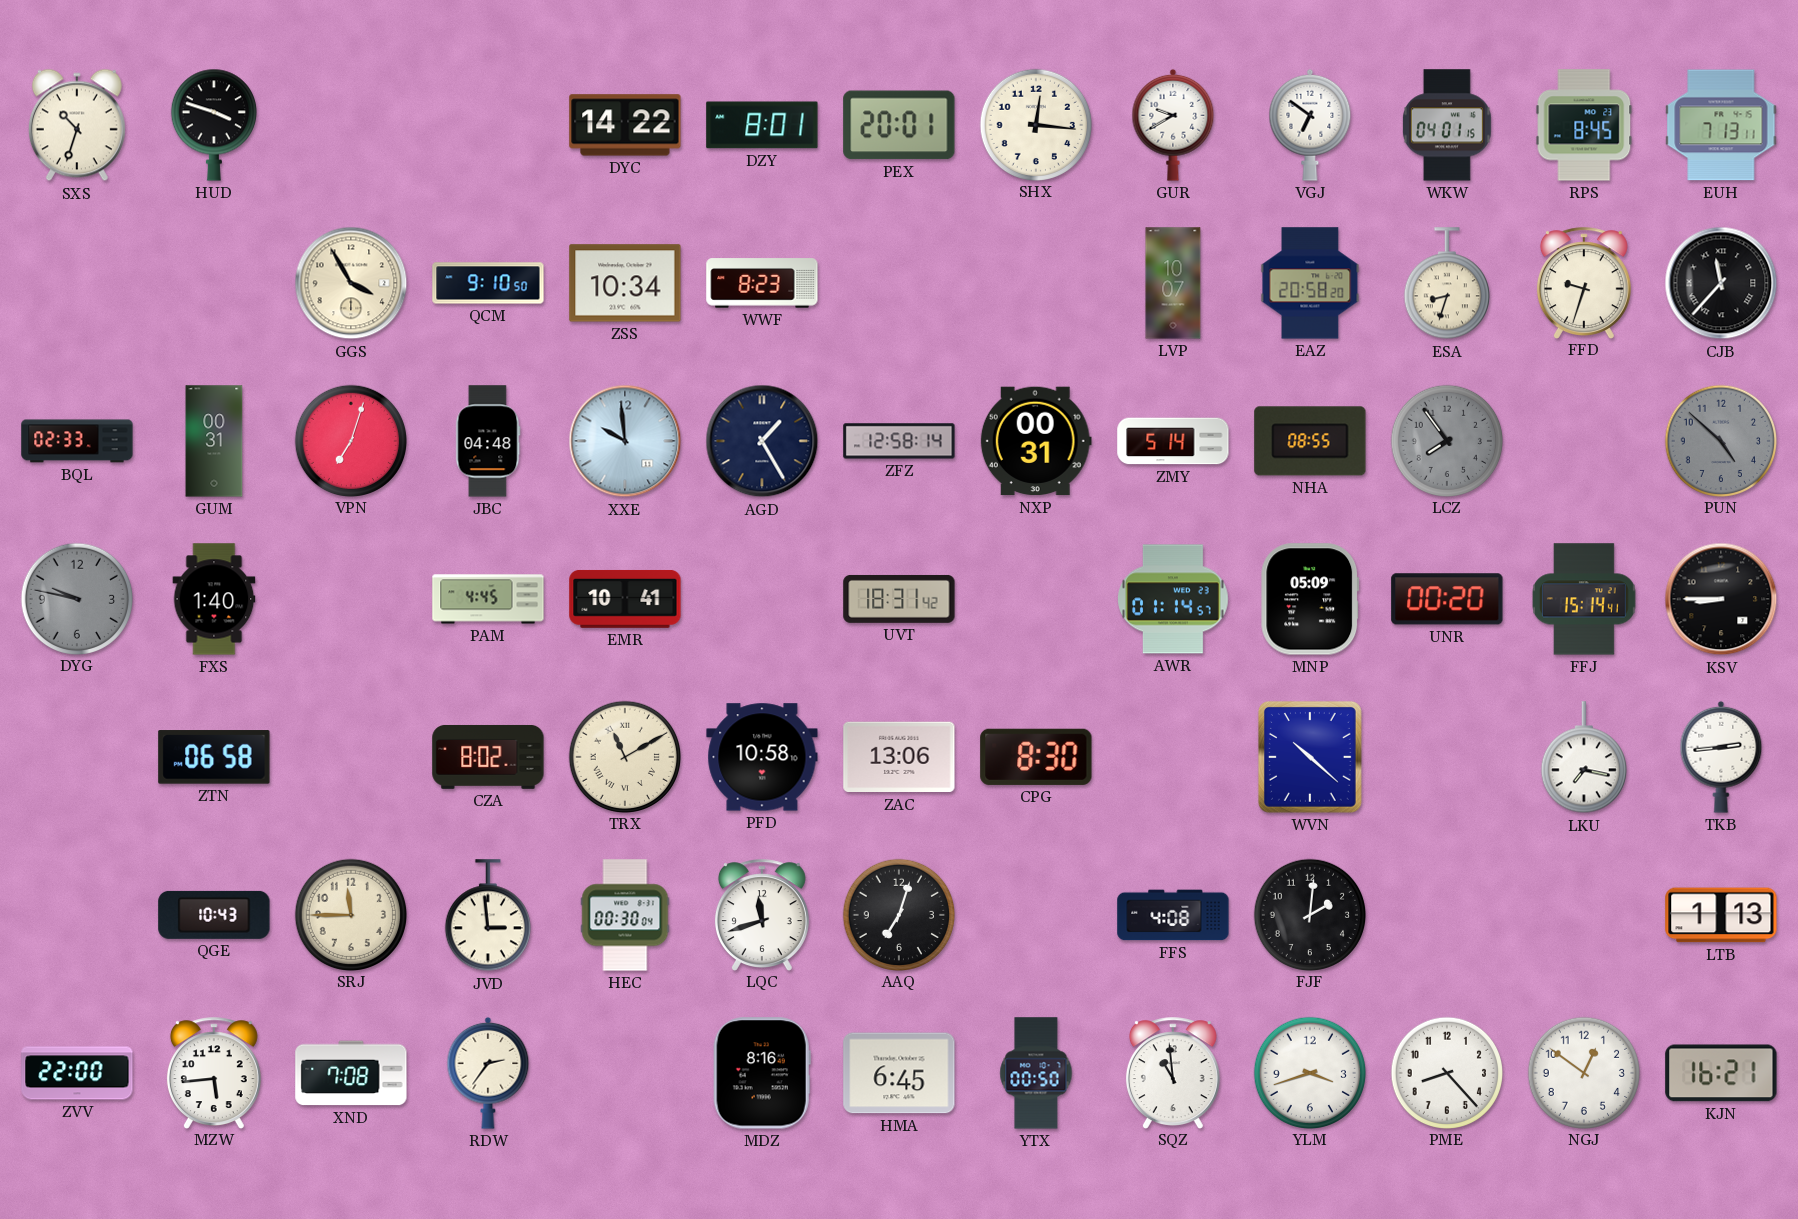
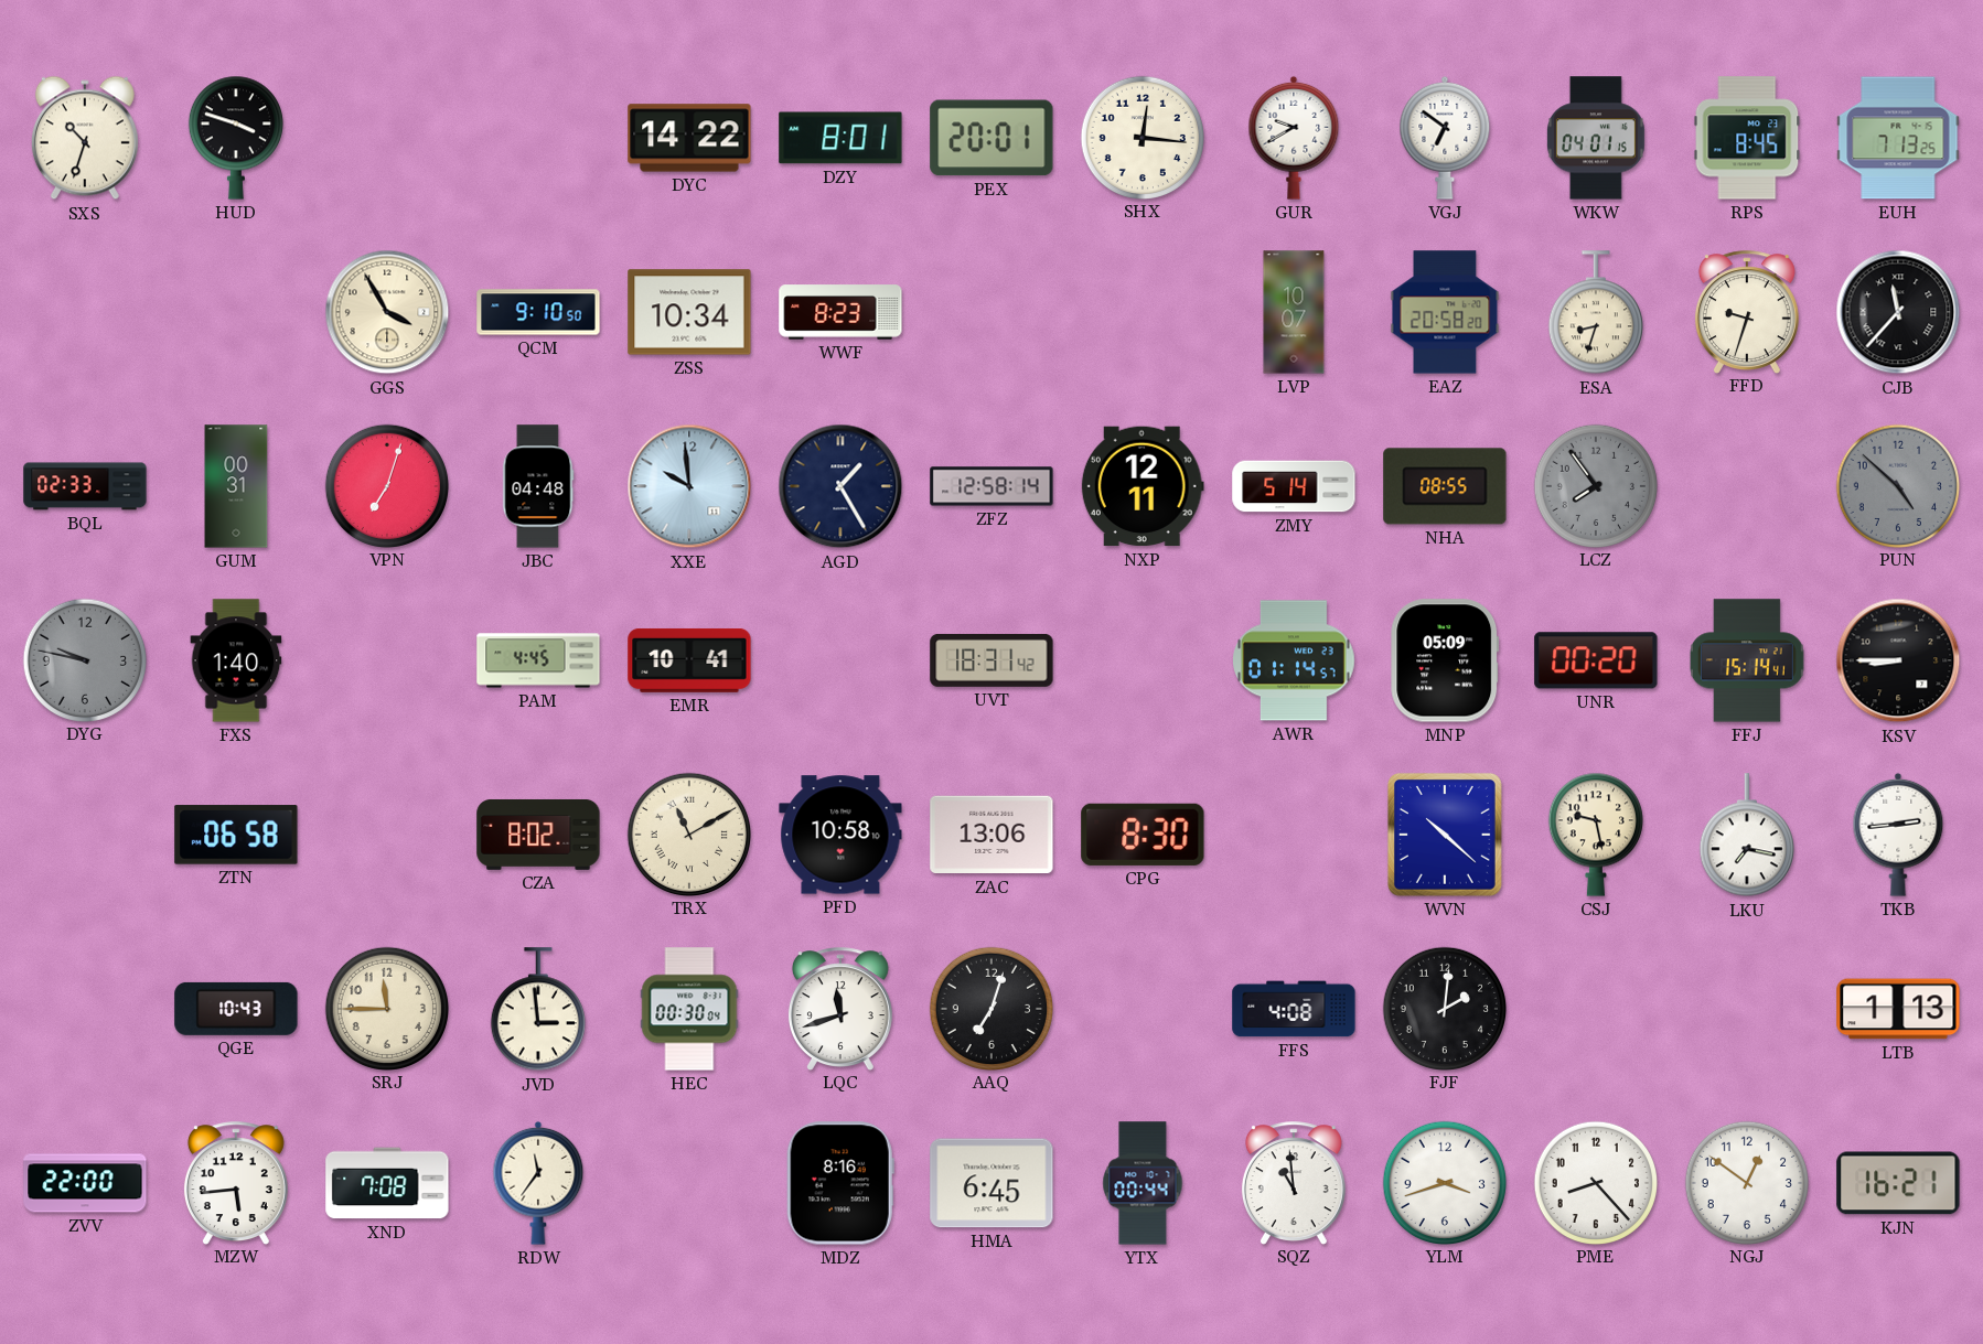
EUH: 7:13:11 -> 7:13:25 (1898, 138)
NXP: 00:31 -> 12:11 (1143, 486)
CSJ: none -> 9:28 (1596, 835)
RDW: 2:36 -> 11:36 (538, 1183)
YTX: 00:50 -> 00:44 (1143, 1183)
